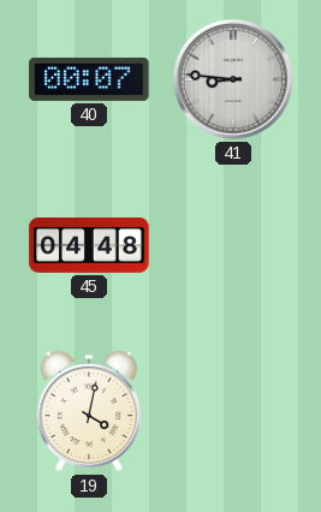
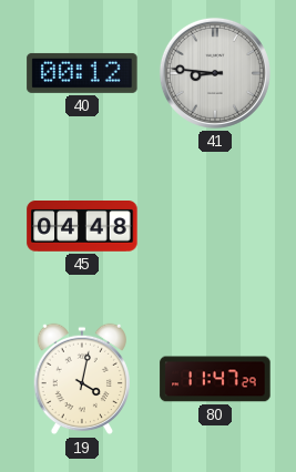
40: 00:07 -> 00:12 (82, 73)
80: none -> 11:47 (215, 379)
